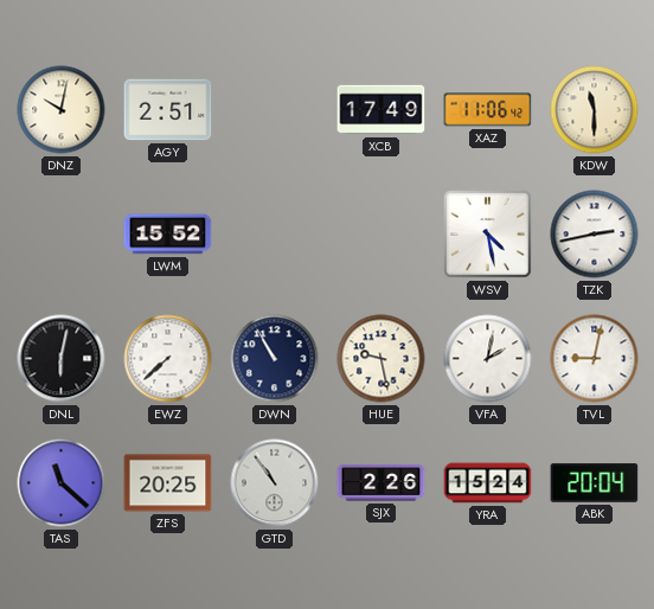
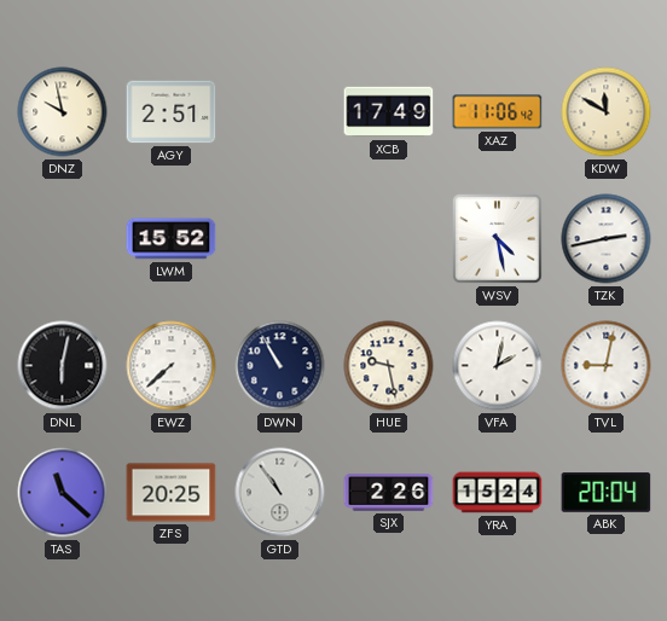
DNZ: 10:02 -> 9:58 (63, 112)
KDW: 11:30 -> 11:50 (607, 112)
